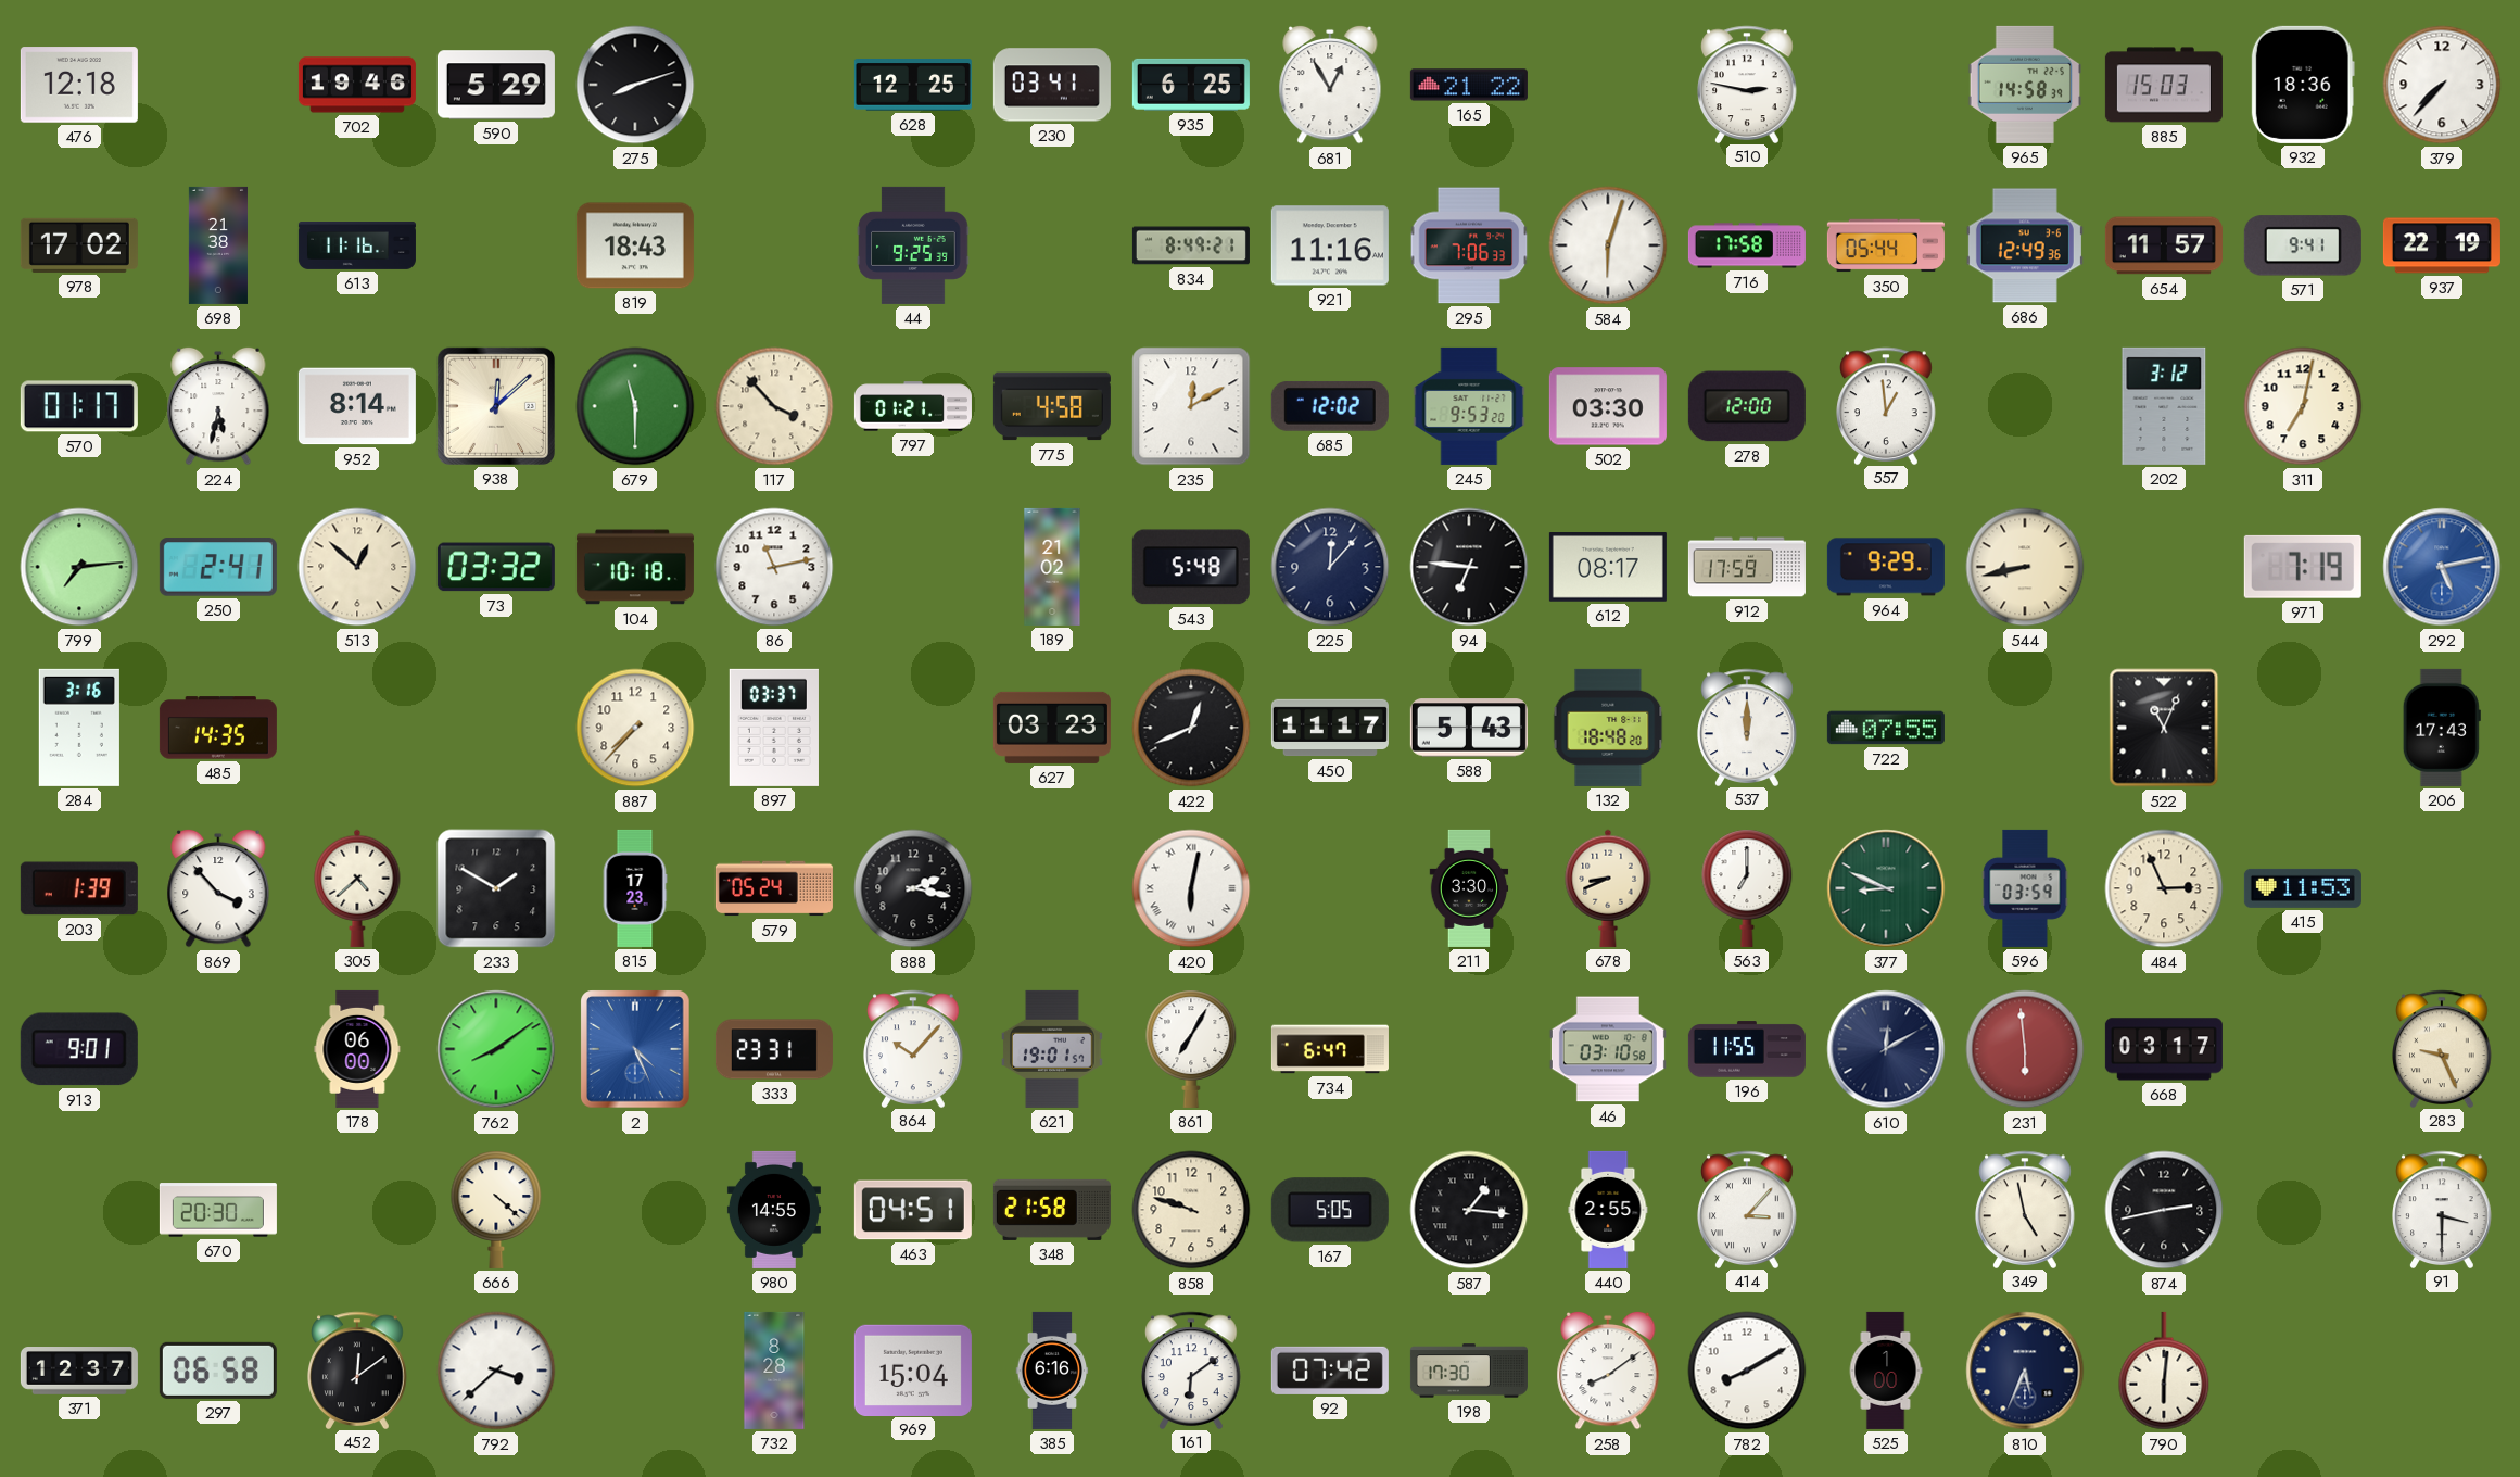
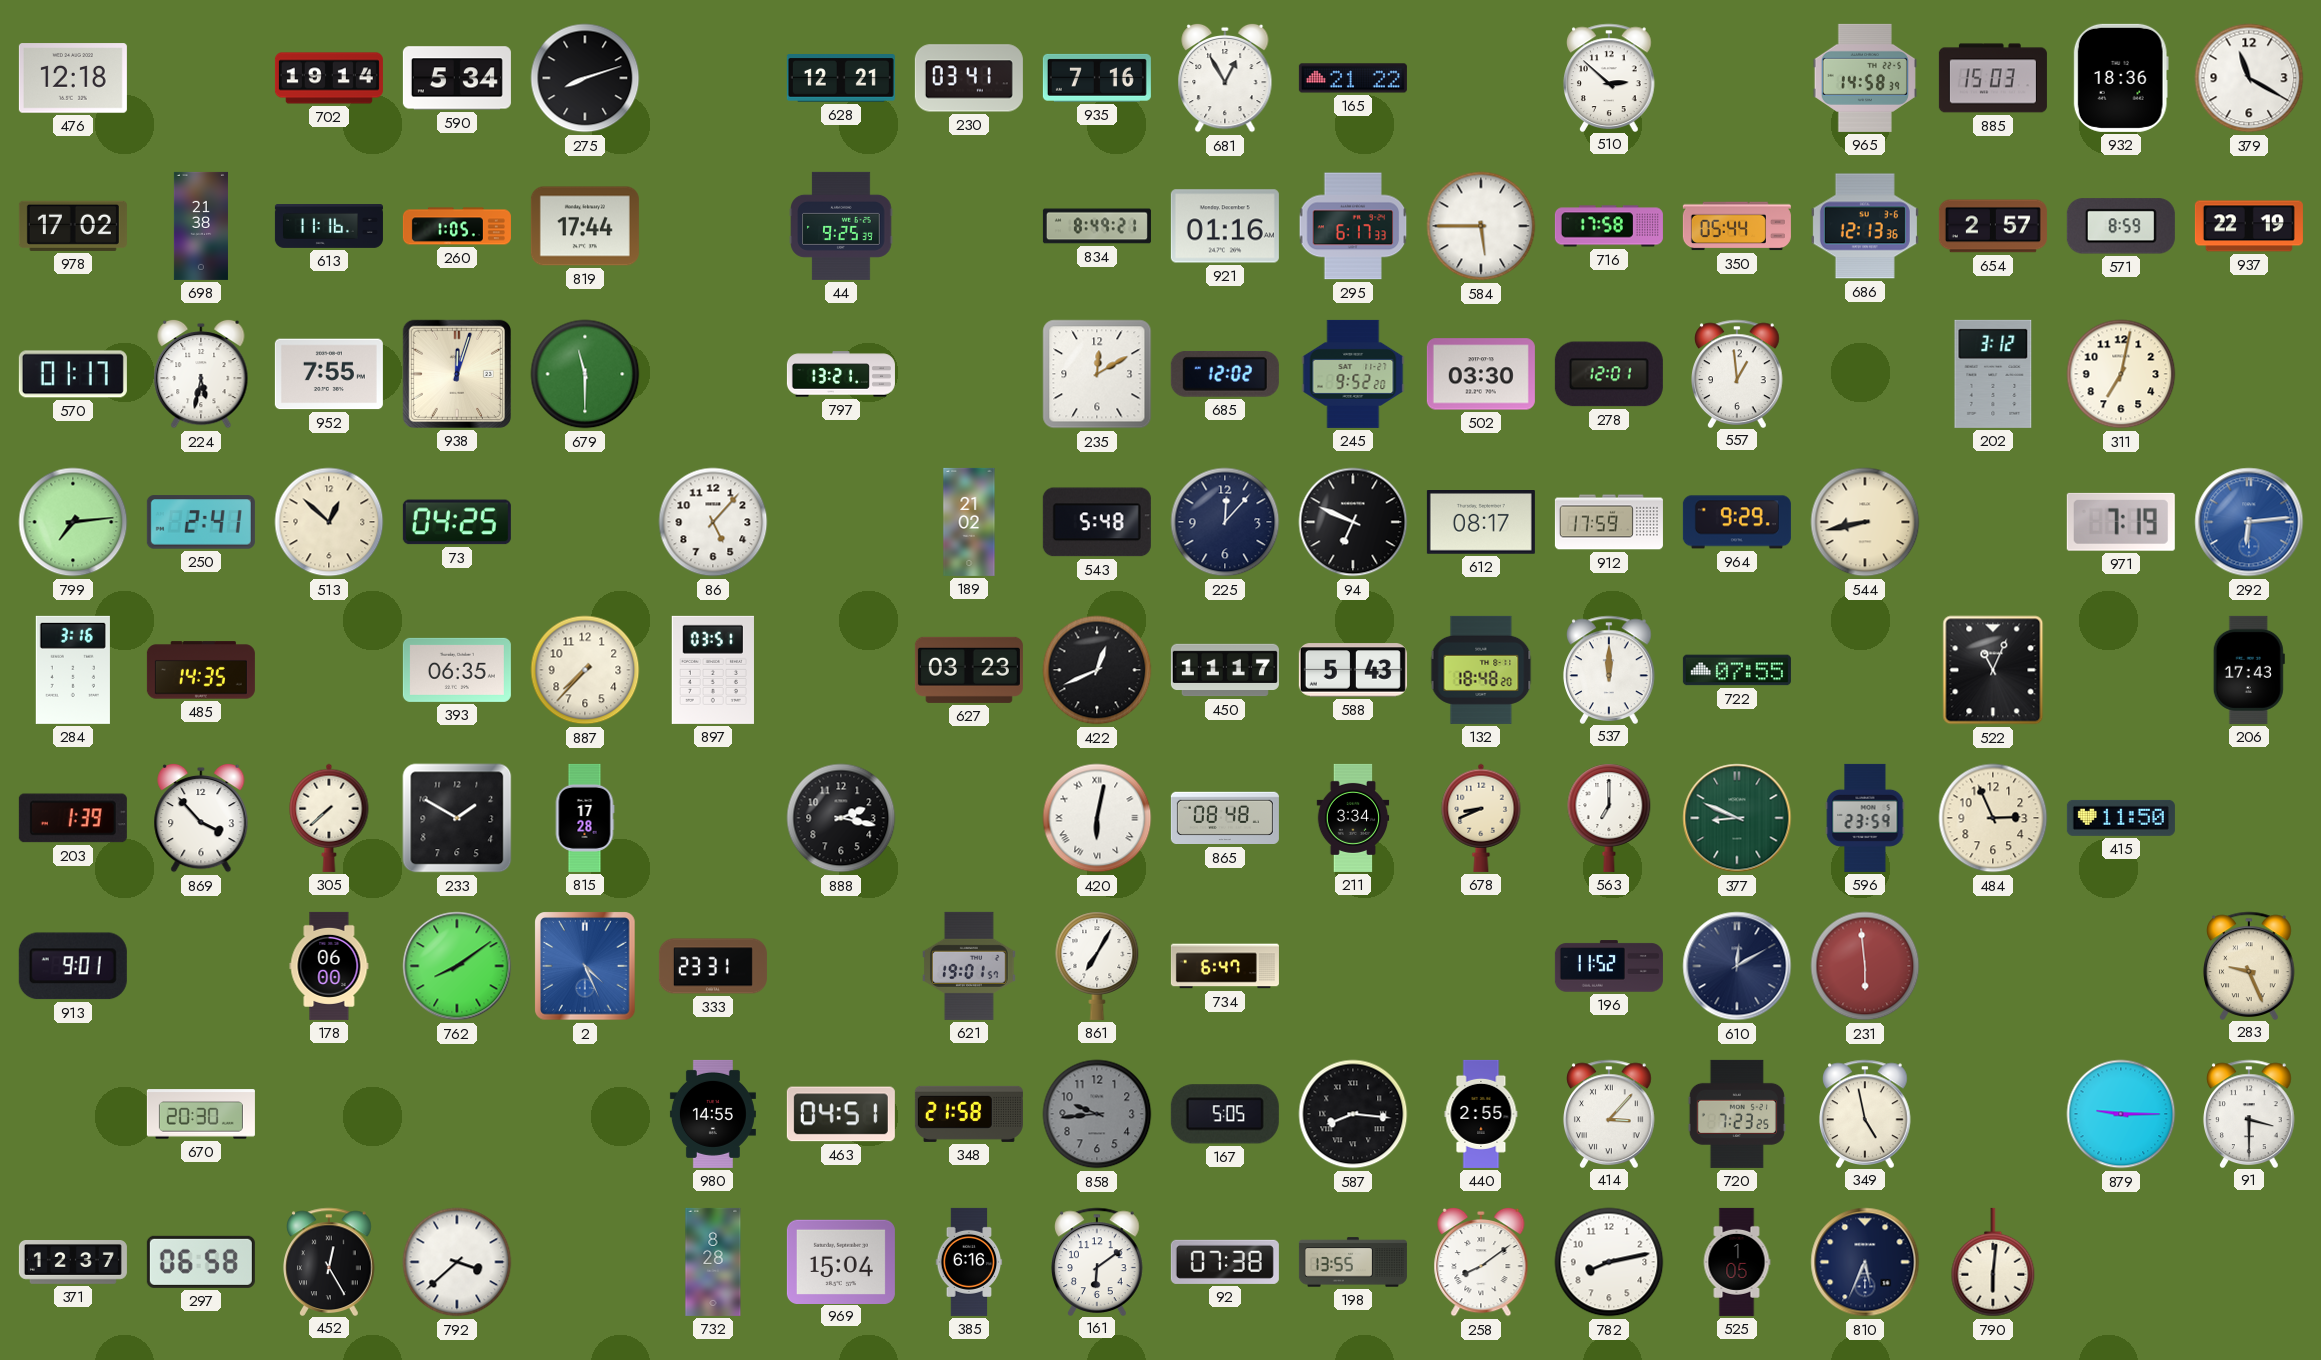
702: 19:46 -> 19:14 (329, 78)
590: 5:29 -> 5:34 (457, 78)
628: 12:25 -> 12:21 (841, 79)
935: 6:25 -> 7:16 (1097, 78)
510: 2:47 -> 2:52 (1610, 77)
379: 7:37 -> 11:20 (2249, 78)
260: none -> 1:05 (457, 226)
819: 18:43 -> 17:44 (585, 226)
921: 11:16 -> 01:16 (1225, 226)
295: 7:06 -> 6:17 (1353, 226)
584: 6:03 -> 5:45 (1481, 226)
686: 12:49 -> 12:13 (1865, 226)
654: 11:57 -> 2:57 (1993, 226)
571: 9:41 -> 8:59 (2121, 226)
952: 8:14 -> 7:55 (329, 374)
938: 12:08 -> 12:03 (457, 374)
117: 3:53 -> none (774, 406)
797: 01:21 -> 13:21 (841, 374)
775: 4:58 -> none (1052, 406)
245: 9:53 -> 9:52 (1353, 374)
278: 12:00 -> 12:01 (1609, 374)
73: 03:32 -> 04:25 (457, 522)
104: 10:18 -> none (635, 567)
86: 11:13 -> 5:07 (713, 522)
94: 6:46 -> 6:49 (1353, 522)
292: 5:13 -> 6:14 (2249, 522)
393: none -> 06:35 (457, 670)
897: 03:37 -> 03:51 (713, 670)
305: 4:38 -> 7:38 (329, 818)
815: 17:23 -> 17:28 (585, 818)
579: 05:24 -> none (774, 888)
865: none -> 08:48 (1225, 818)
211: 3:30 -> 3:34 (1353, 818)
596: 03:59 -> 23:59 (1865, 818)
415: 11:53 -> 11:50 (2121, 818)
864: 10:07 -> none (914, 1048)
46: 03:10 -> none (1608, 1049)
196: 11:55 -> 11:52 (1609, 966)
668: 03:17 -> none (2164, 1049)
666: 4:22 -> none (496, 1210)
858: 9:48 -> 9:44 (1097, 1114)
858 dial: cream -> grey (1097, 1114)
587: 1:16 -> 8:16 (1353, 1114)
720: none -> 7:23 (1737, 1114)
874: 2:43 -> none (2164, 1210)
879: none -> 9:15 (2121, 1114)
452: 12:09 -> 12:25 (330, 1261)
92: 07:42 -> 07:38 (1225, 1262)
198: 17:30 -> 13:55 (1353, 1262)
782: 8:10 -> 8:13 (1609, 1262)
525: 1:00 -> 1:05 (1737, 1262)
